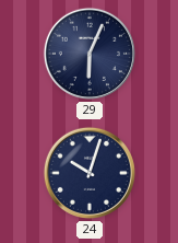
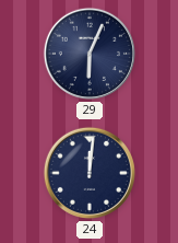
24: 10:03 -> 12:01 (90, 173)
